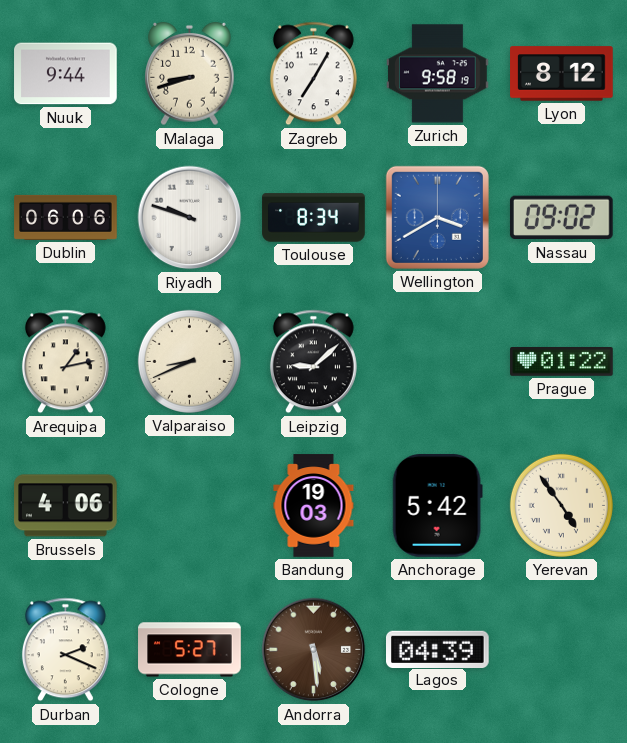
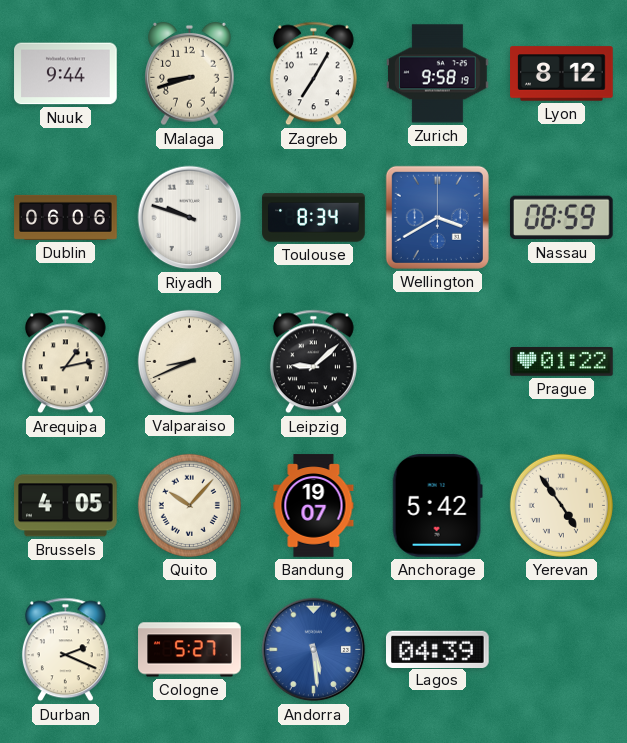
Nassau: 09:02 -> 08:59 (561, 218)
Brussels: 4:06 -> 4:05 (66, 506)
Quito: none -> 10:07 (189, 505)
Bandung: 19:03 -> 19:07 (314, 506)
Andorra dial: brown -> blue (314, 650)
